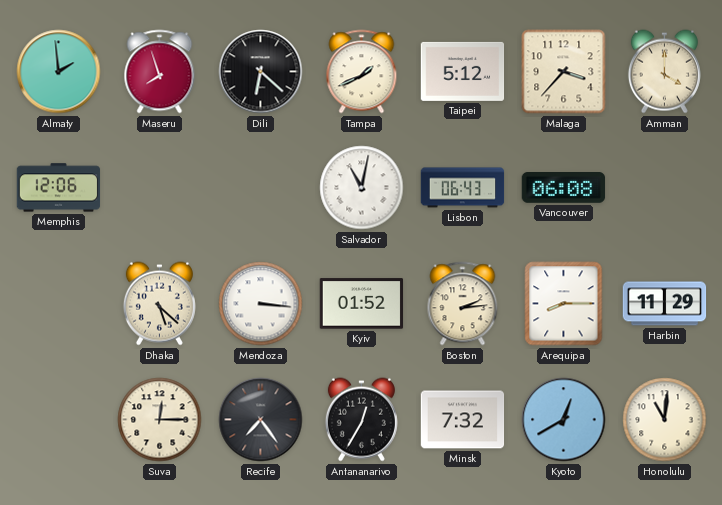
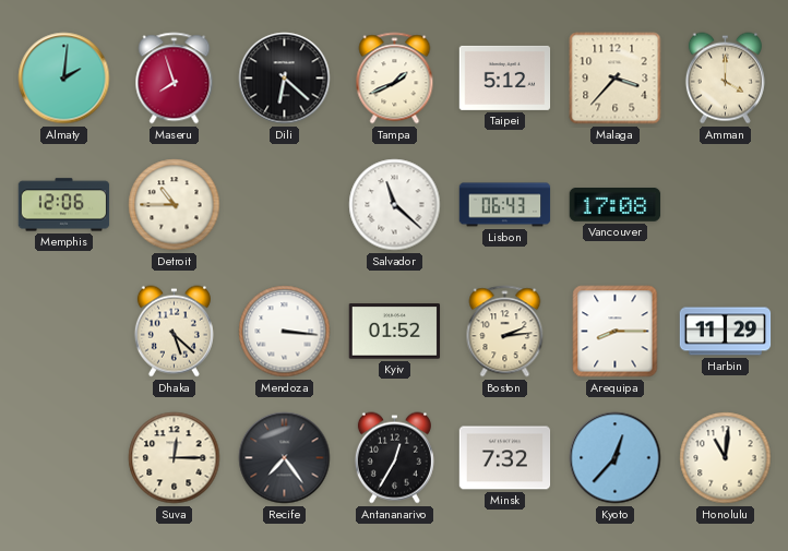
Almaty: 1:59 -> 2:01 (64, 79)
Detroit: none -> 10:45 (175, 205)
Salvador: 11:02 -> 11:22 (395, 205)
Vancouver: 06:08 -> 17:08 (616, 205)
Kyoto: 12:40 -> 12:37 (616, 458)
